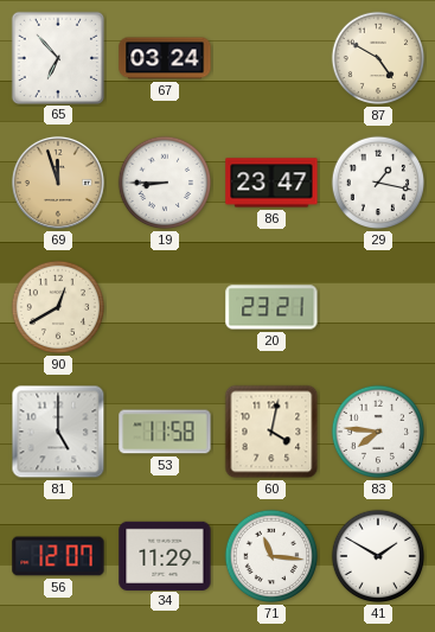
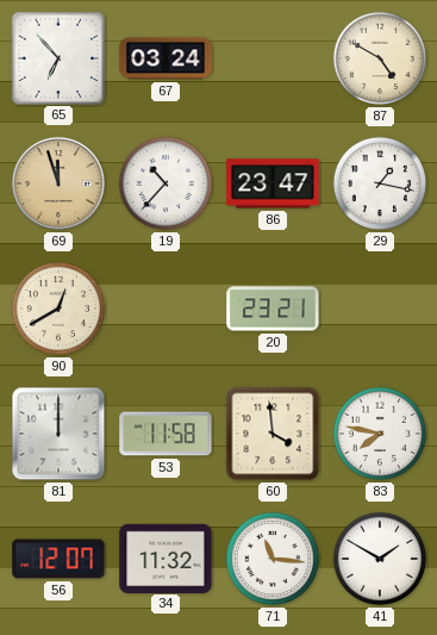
19: 8:45 -> 10:37 (166, 183)
81: 5:00 -> 12:00 (58, 434)
60: 4:02 -> 3:59 (273, 434)
83: 7:46 -> 7:47 (380, 434)
34: 11:29 -> 11:32 (166, 558)
